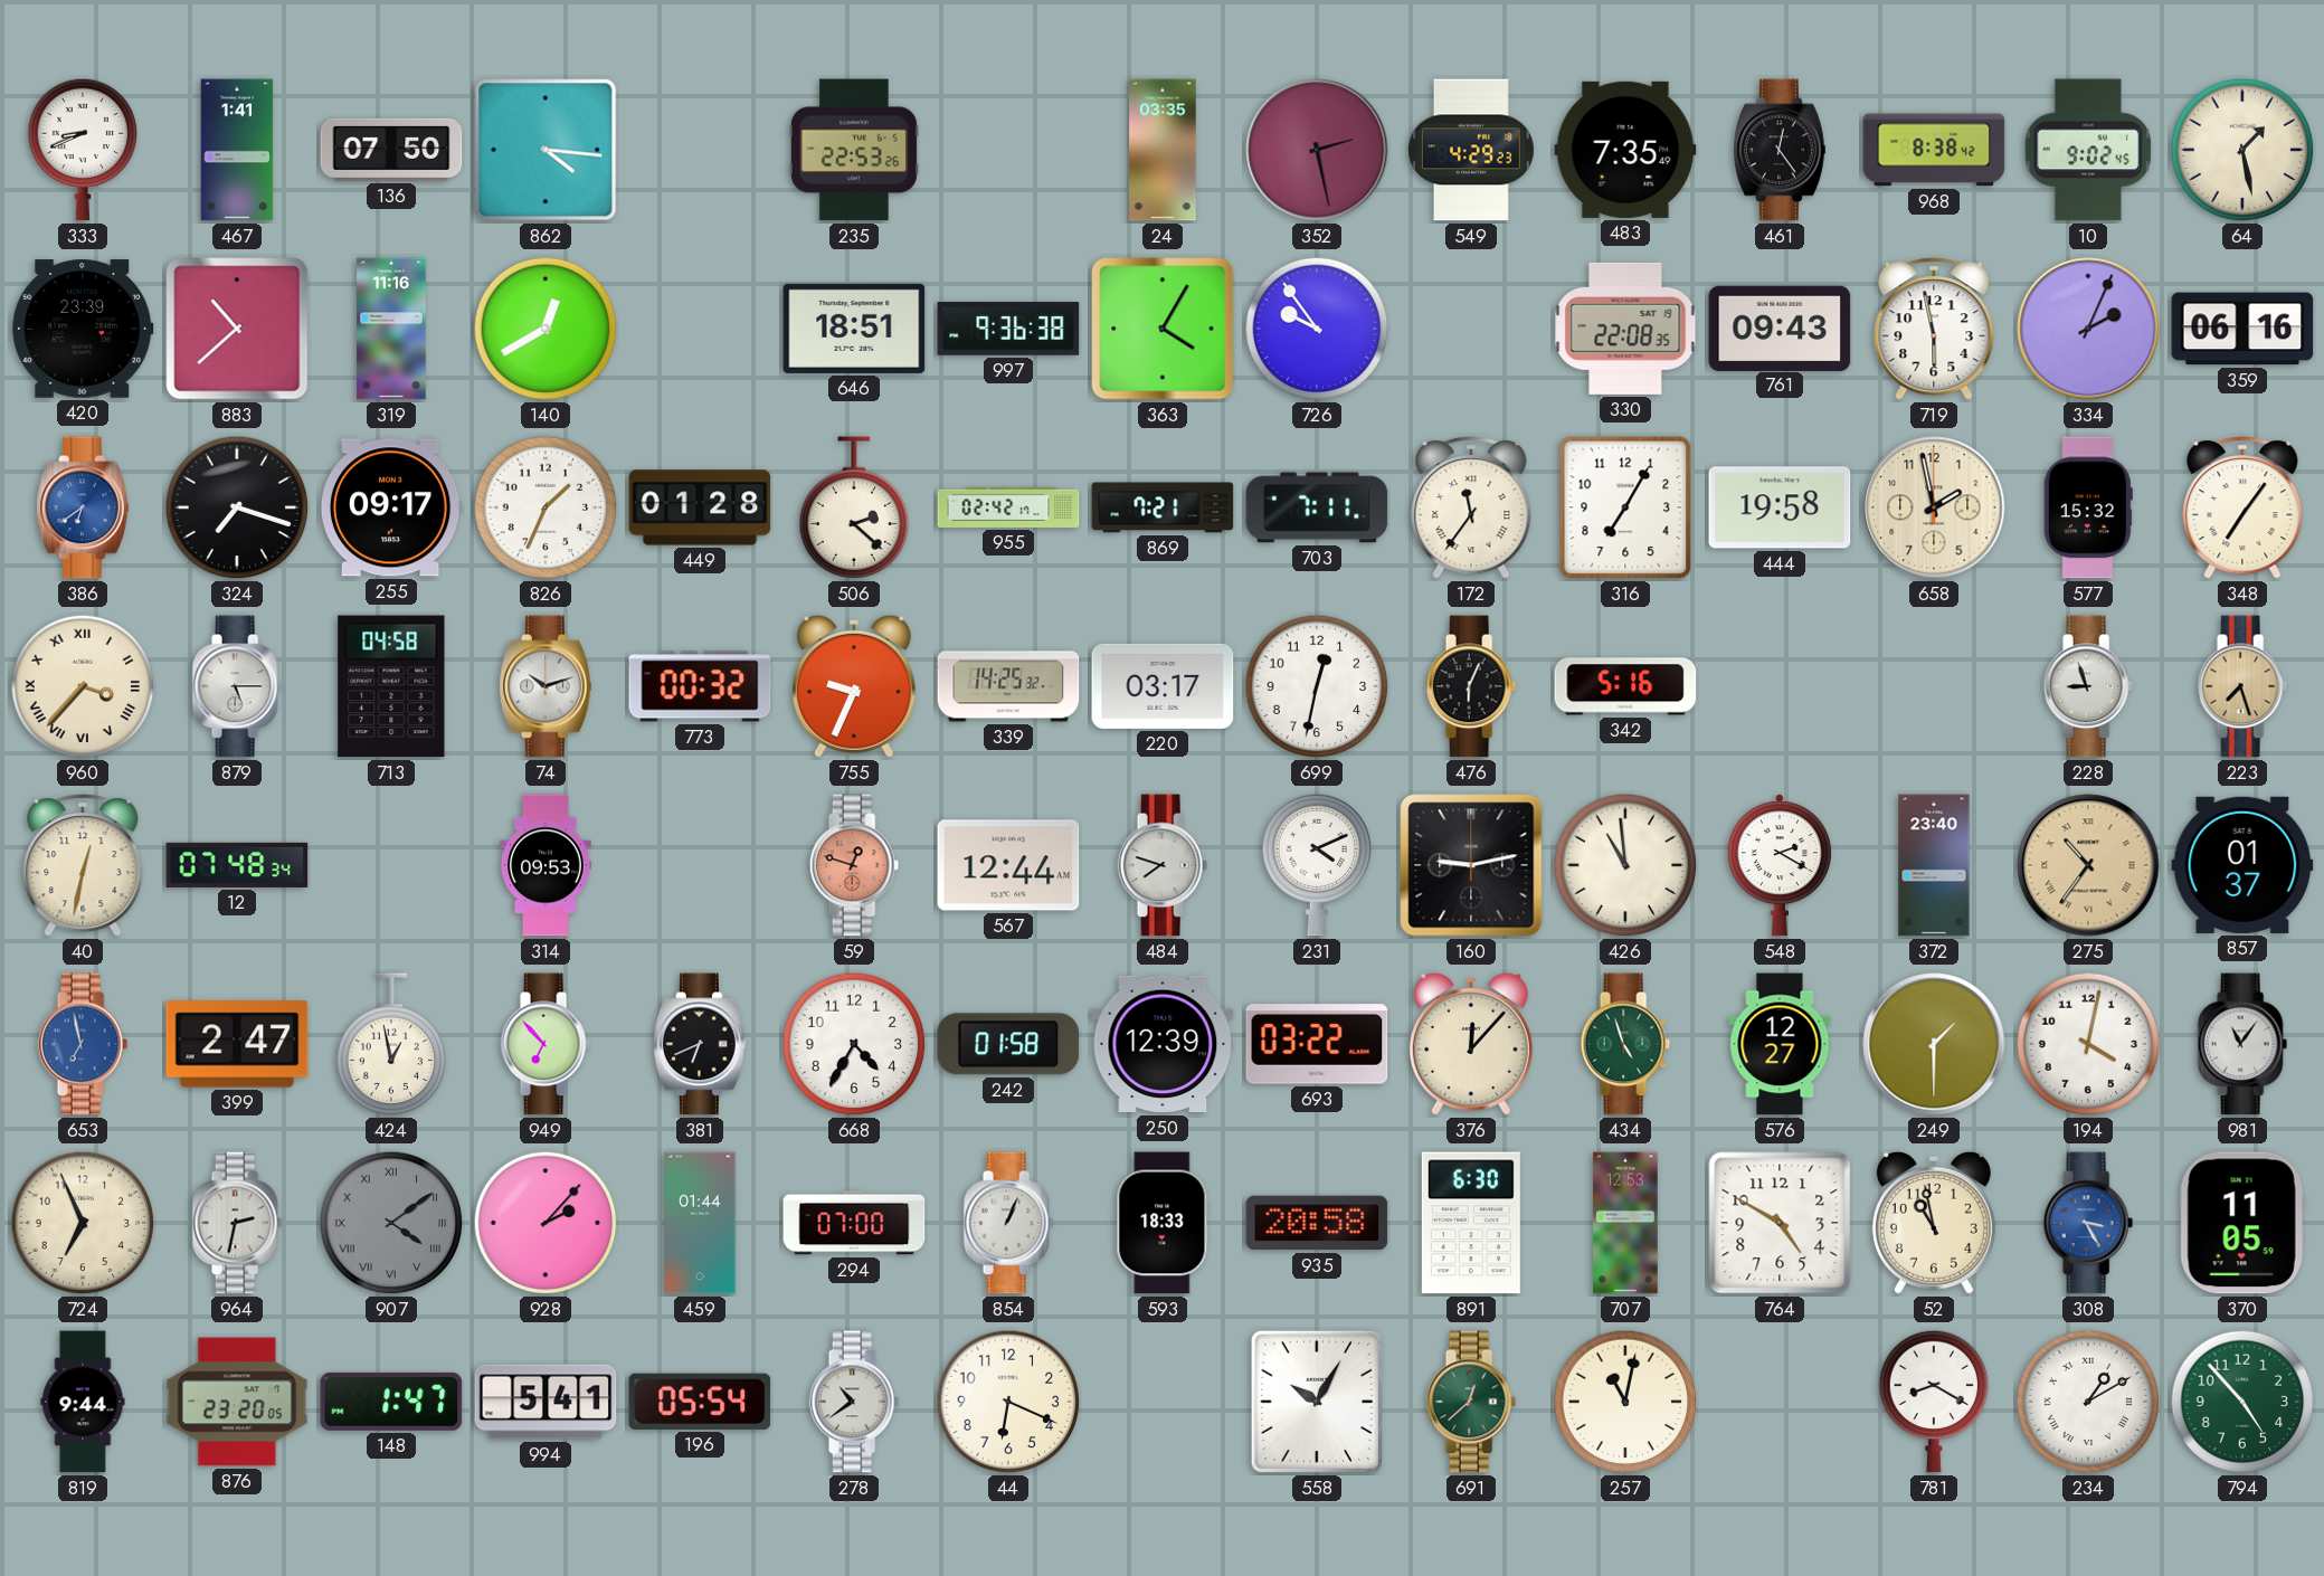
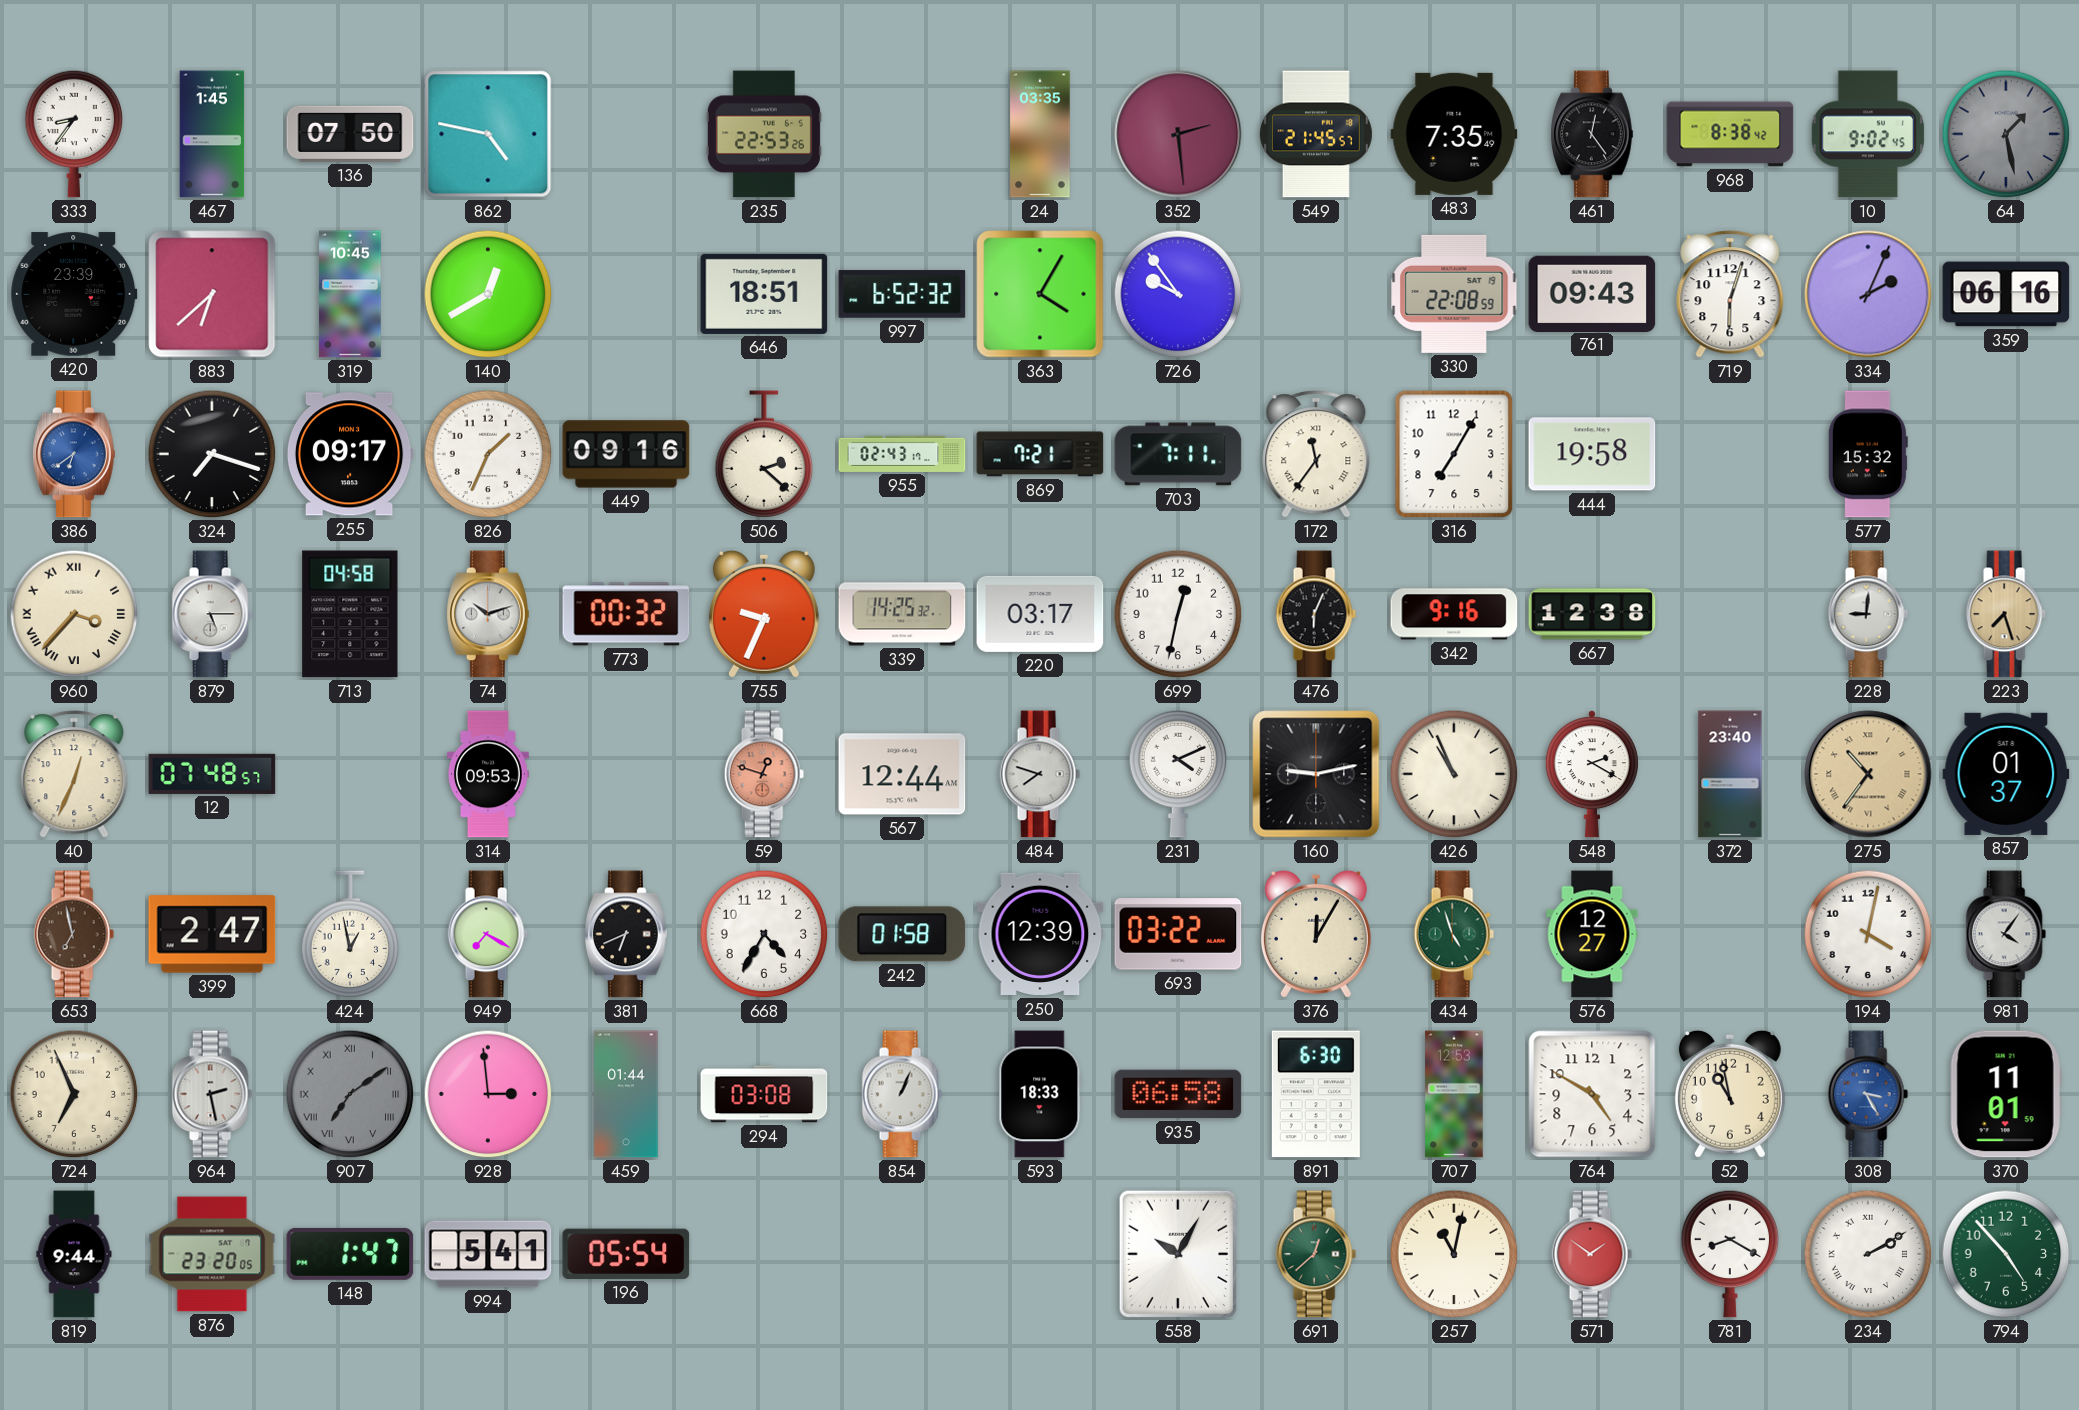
333: 8:41 -> 8:36 (74, 134)
467: 1:41 -> 1:45 (212, 134)
862: 4:16 -> 4:47 (488, 134)
352: 2:28 -> 2:29 (1178, 134)
549: 4:29 -> 21:45 (1316, 134)
64 dial: cream -> grey (2006, 134)
883: 10:38 -> 6:38 (212, 294)
319: 11:16 -> 10:45 (350, 294)
997: 9:36 -> 6:52 (902, 294)
330: 22:08:35 -> 22:08:59 (1454, 294)
719: 5:58 -> 6:03 (1730, 294)
449: 01:28 -> 09:16 (626, 454)
955: 02:42 -> 02:43 (902, 454)
658: 1:58 -> none (1934, 507)
348: 7:06 -> none (2242, 507)
342: 5:16 -> 9:16 (1454, 614)
667: none -> 12:38 (1592, 614)
228: 8:57 -> 9:01 (1868, 614)
40: 12:32 -> 12:34 (74, 774)
12: 07:48:34 -> 07:48:57 (212, 774)
426: 10:59 -> 10:56 (1454, 774)
653 dial: blue -> brown (74, 934)
949: 6:53 -> 7:20 (488, 934)
376: 12:07 -> 12:05 (1316, 934)
249: 1:30 -> none (1934, 1044)
981: 11:06 -> 4:06 (2006, 934)
964: 2:32 -> 2:28 (212, 1094)
907: 4:09 -> 7:09 (350, 1094)
928: 2:07 -> 2:59 (488, 1094)
294: 07:00 -> 03:08 (764, 1094)
935: 20:58 -> 06:58 (1178, 1094)
370: 11:05 -> 11:01 (2006, 1094)
278: 10:39 -> none (854, 1402)
44: 6:19 -> none (1008, 1402)
571: none -> 1:51 (1592, 1254)
234: 1:10 -> 2:10 (1868, 1254)
